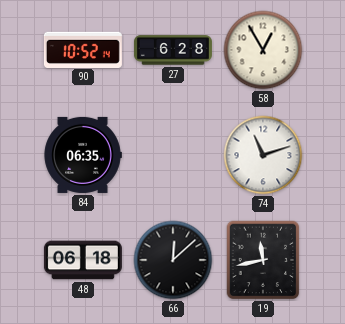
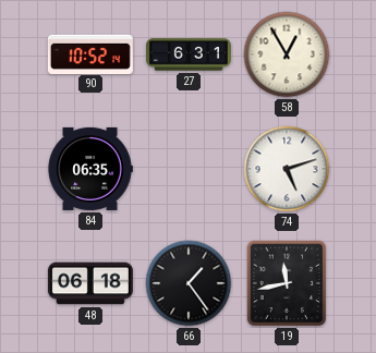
27: 6:28 -> 6:31 (189, 54)
74: 11:12 -> 5:12 (287, 169)
66: 12:08 -> 1:24 (189, 283)
